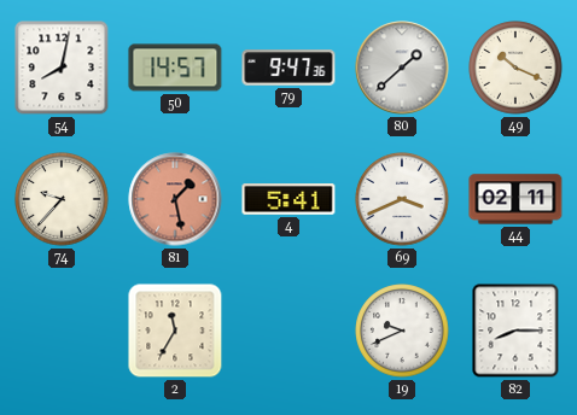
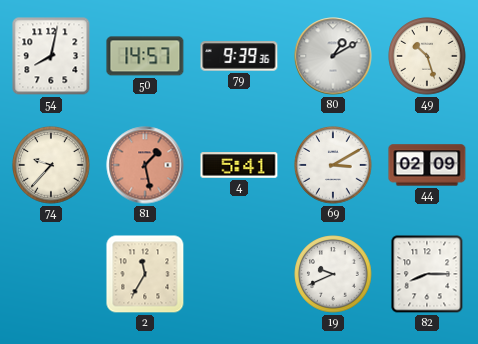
79: 9:47 -> 9:39 (239, 56)
80: 1:38 -> 1:10 (333, 56)
49: 10:19 -> 10:27 (427, 56)
69: 3:41 -> 3:10 (333, 165)
44: 02:11 -> 02:09 (427, 165)
